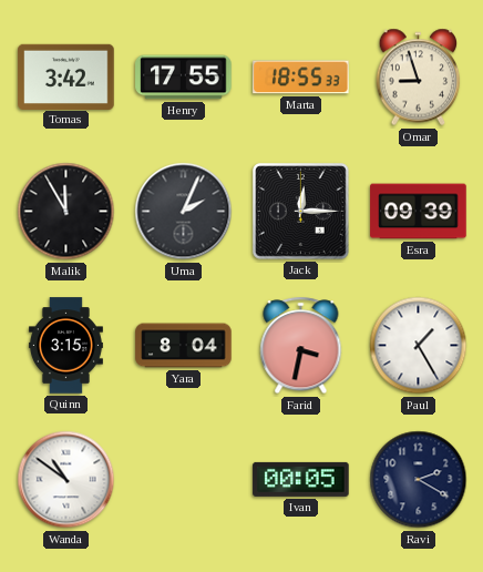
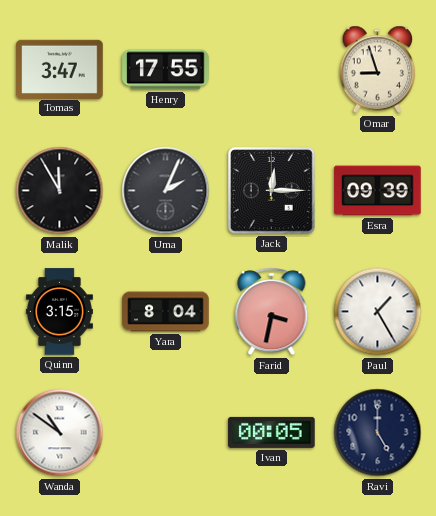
Tomas: 3:42 -> 3:47 (60, 69)
Marta: 18:55 -> none (301, 78)
Ravi: 2:20 -> 5:00 (378, 433)
